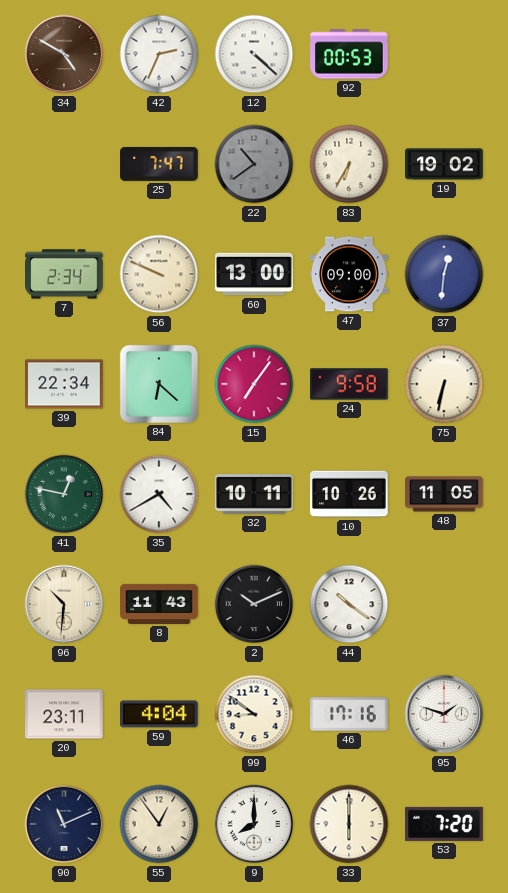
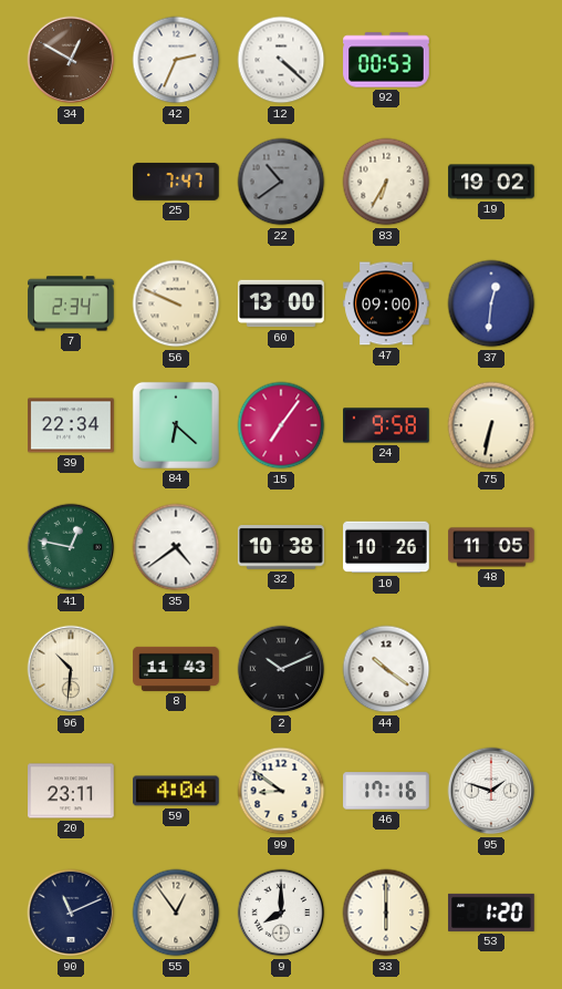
34: 4:50 -> 12:50 (71, 60)
35: 4:40 -> 4:39 (176, 547)
32: 10:11 -> 10:38 (281, 547)
53: 7:20 -> 1:20 (491, 913)
